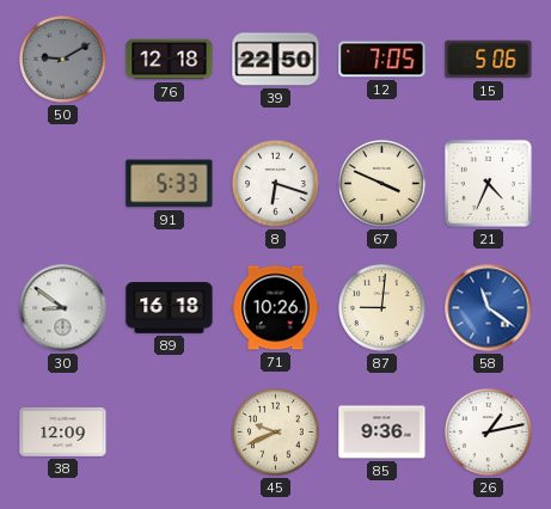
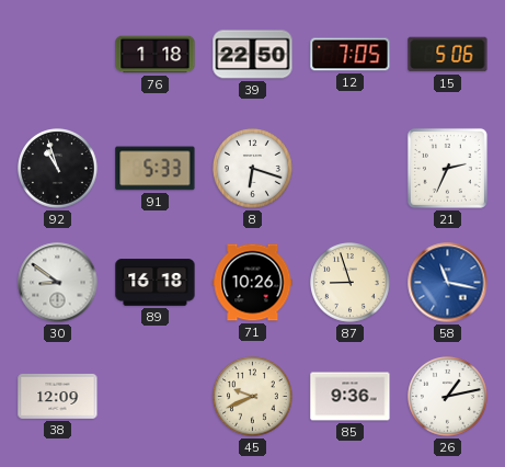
50: 9:10 -> none (63, 60)
76: 12:18 -> 1:18 (156, 55)
92: none -> 10:57 (58, 169)
67: 3:49 -> none (382, 184)
21: 4:34 -> 2:34 (447, 168)
87: 9:01 -> 8:57 (351, 283)
58: 11:21 -> 11:17 (448, 283)
